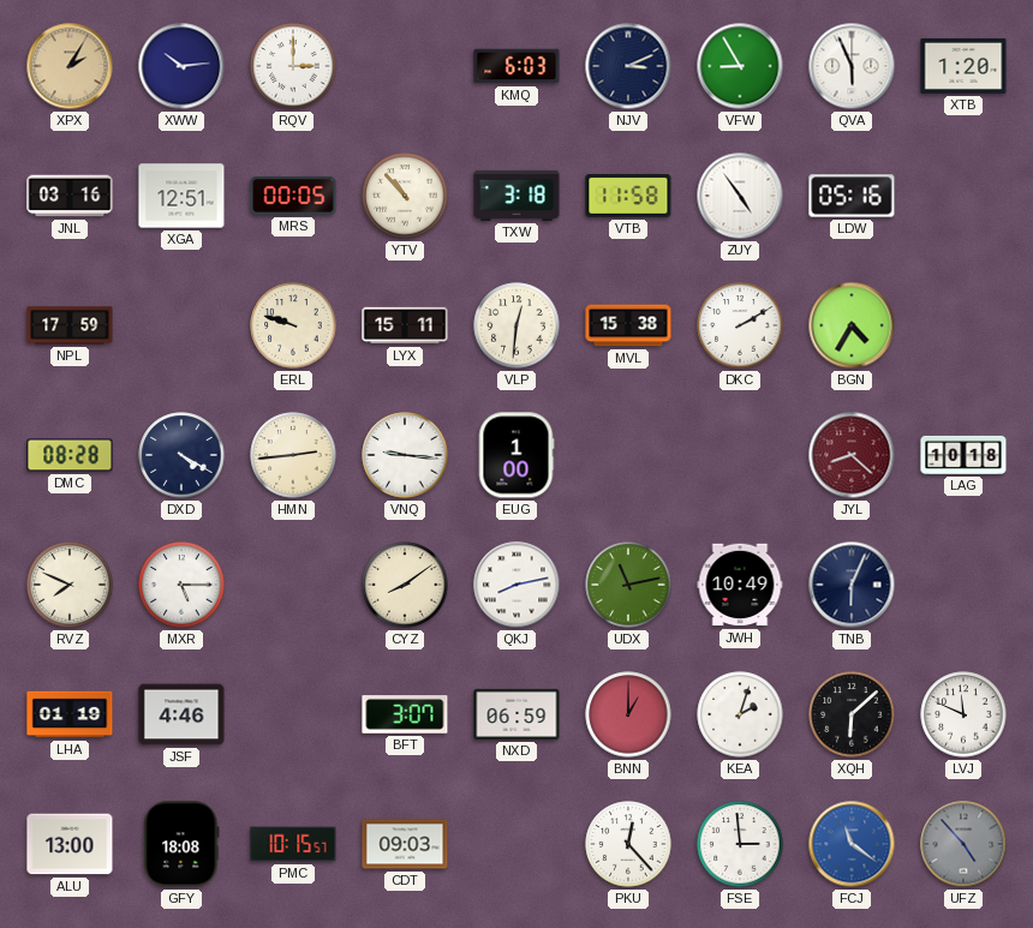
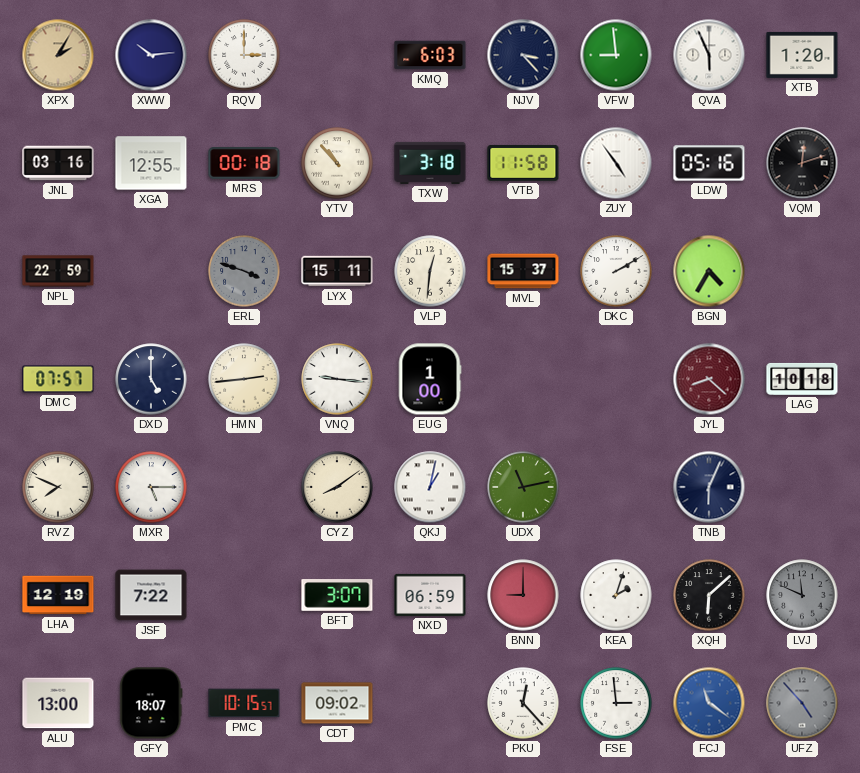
NJV: 3:11 -> 3:23 (523, 55)
VFW: 8:55 -> 8:59 (616, 55)
XGA: 12:51 -> 12:55 (151, 163)
MRS: 00:05 -> 00:18 (244, 163)
VQM: none -> 12:12 (802, 163)
NPL: 17:59 -> 22:59 (58, 271)
ERL: 9:48 -> 3:48 (244, 271)
ERL dial: cream -> grey (244, 271)
MVL: 15:38 -> 15:37 (523, 271)
DMC: 08:28 -> 07:57 (58, 379)
DXD: 4:20 -> 5:00 (151, 379)
QKJ: 8:13 -> 1:02 (430, 487)
JWH: 10:49 -> none (740, 585)
LHA: 01:19 -> 12:19 (58, 595)
JSF: 4:46 -> 7:22 (151, 595)
BNN: 1:00 -> 9:00 (523, 595)
LVJ dial: white -> grey (802, 595)
GFY: 18:08 -> 18:07 (151, 703)
CDT: 09:03 -> 09:02 (337, 703)
